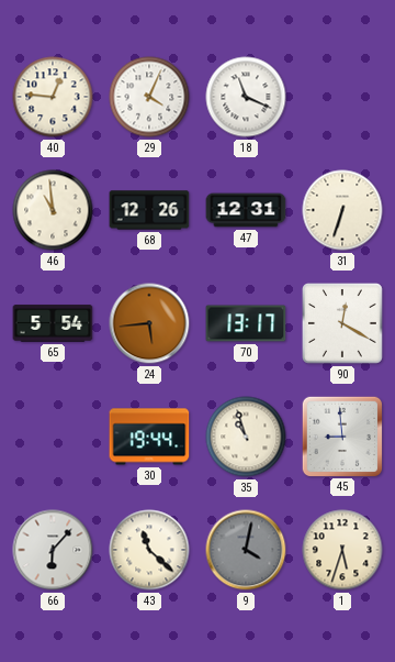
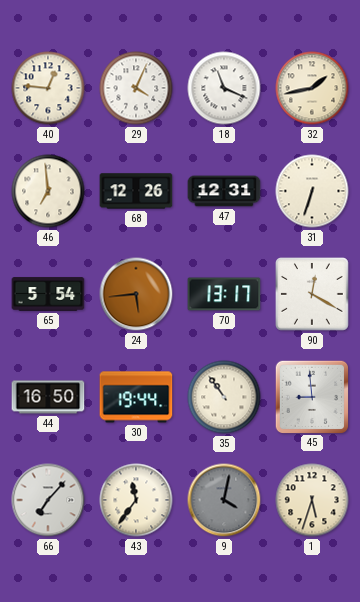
32: none -> 1:43 (312, 88)
46: 10:59 -> 6:59 (48, 191)
44: none -> 16:50 (48, 397)
35: 10:57 -> 10:54 (224, 397)
66: 6:07 -> 7:07 (48, 500)
43: 11:22 -> 11:36 (136, 500)
